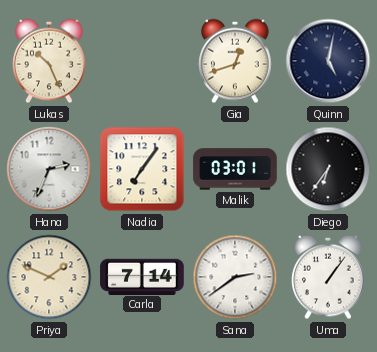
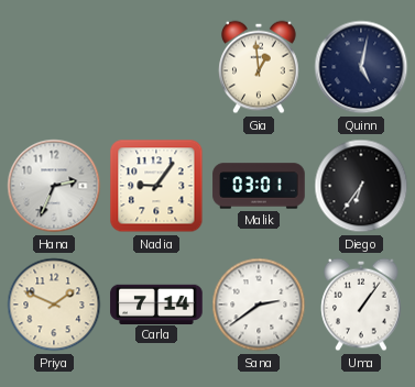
Lukas: 10:26 -> none (49, 61)
Gia: 12:42 -> 12:59 (259, 67)
Nadia: 7:06 -> 9:06 (156, 186)
